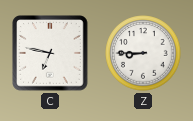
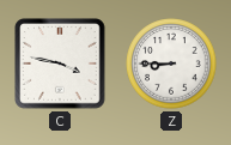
C: 6:47 -> 3:47 (60, 64)
